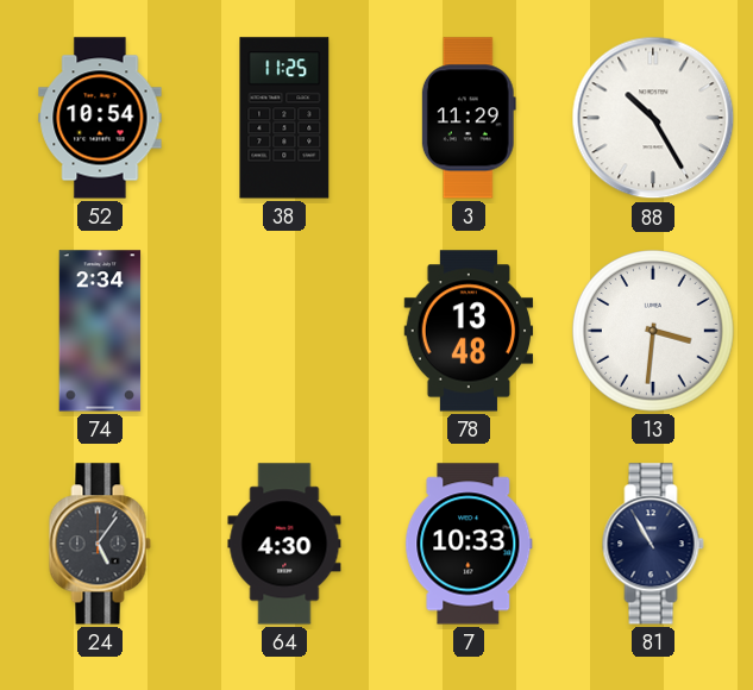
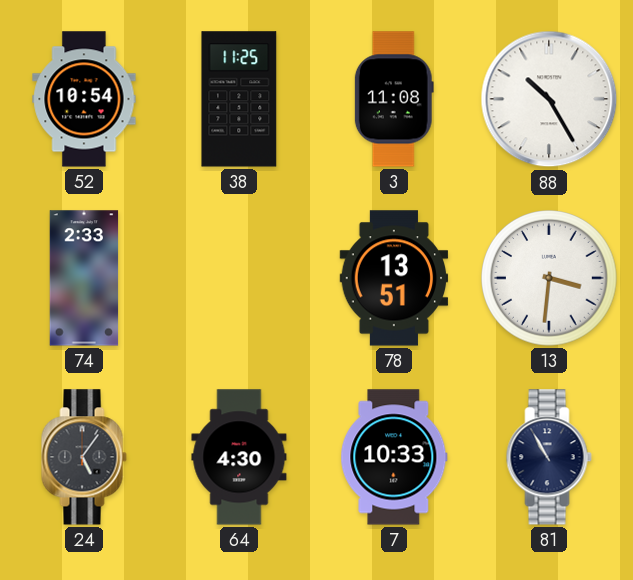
3: 11:29 -> 11:08 (394, 99)
74: 2:34 -> 2:33 (84, 278)
78: 13:48 -> 13:51 (394, 278)
